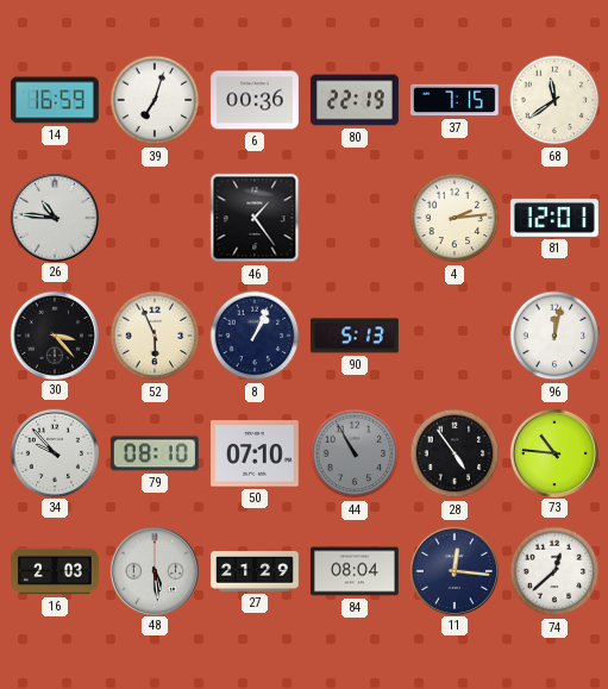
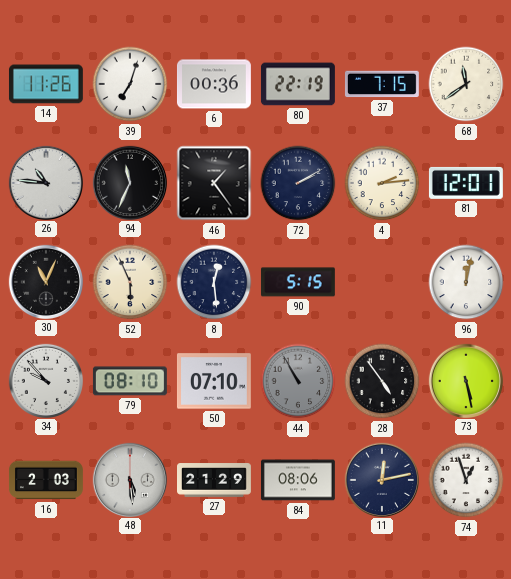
14: 16:59 -> 11:26 (46, 84)
94: none -> 11:34 (129, 182)
72: none -> 2:10 (298, 183)
30: 3:23 -> 11:04 (45, 281)
8: 1:04 -> 12:29 (214, 282)
90: 5:13 -> 5:15 (298, 282)
73: 10:46 -> 5:28 (465, 380)
84: 08:04 -> 08:06 (298, 480)
11: 12:16 -> 12:13 (381, 479)
74: 12:38 -> 12:57 (466, 480)
